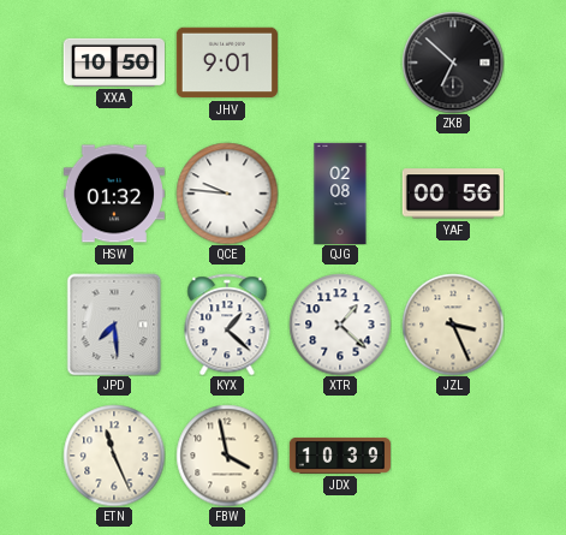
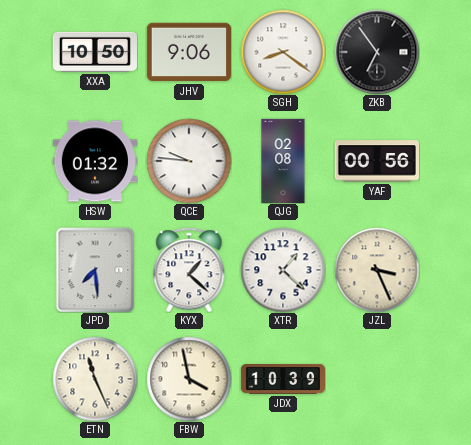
JHV: 9:01 -> 9:06 (189, 52)
SGH: none -> 8:21 (283, 52)
ZKB: 6:52 -> 6:54 (377, 52)
